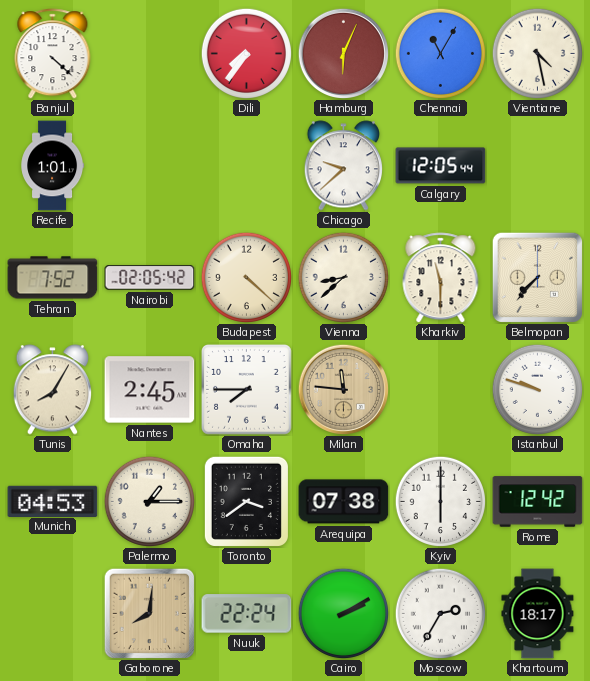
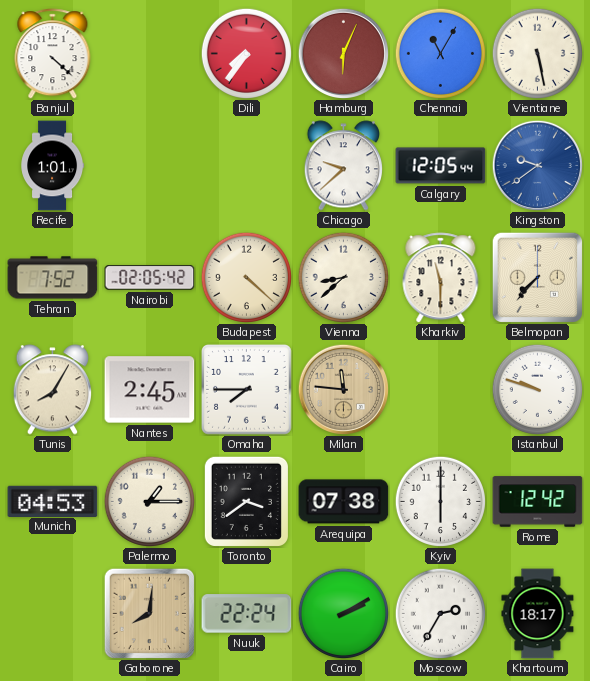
Vientiane: 4:28 -> 5:28 (537, 53)
Kingston: none -> 9:39 (537, 165)
